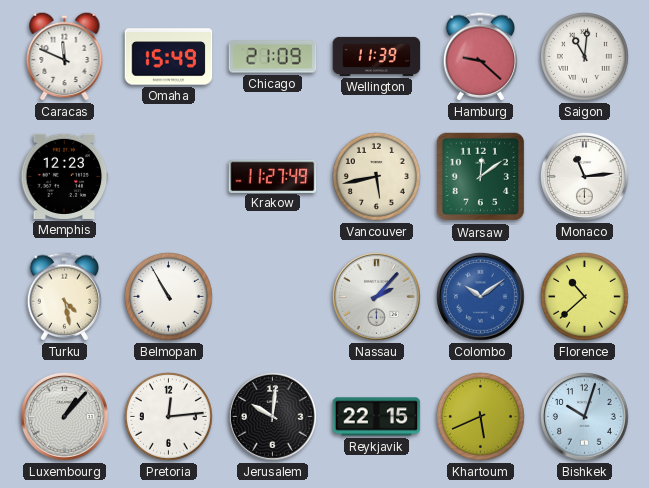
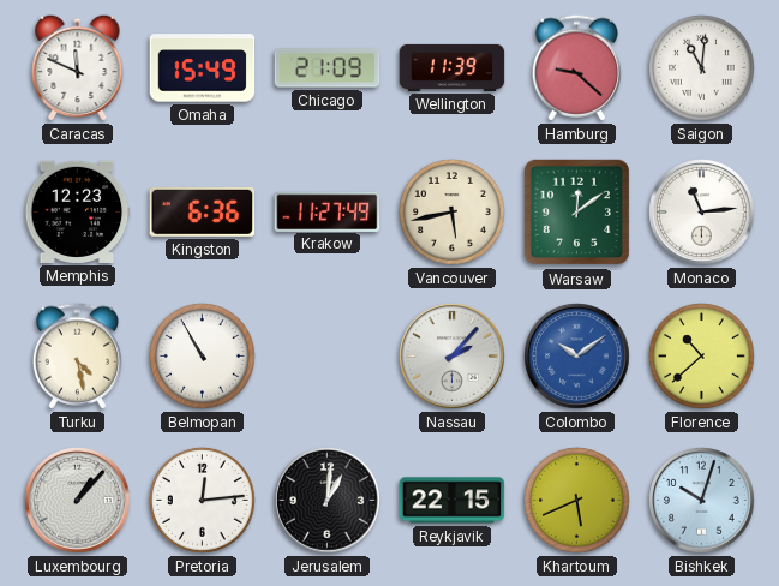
Kingston: none -> 6:36 (203, 211)
Jerusalem: 10:01 -> 1:01 (328, 501)
